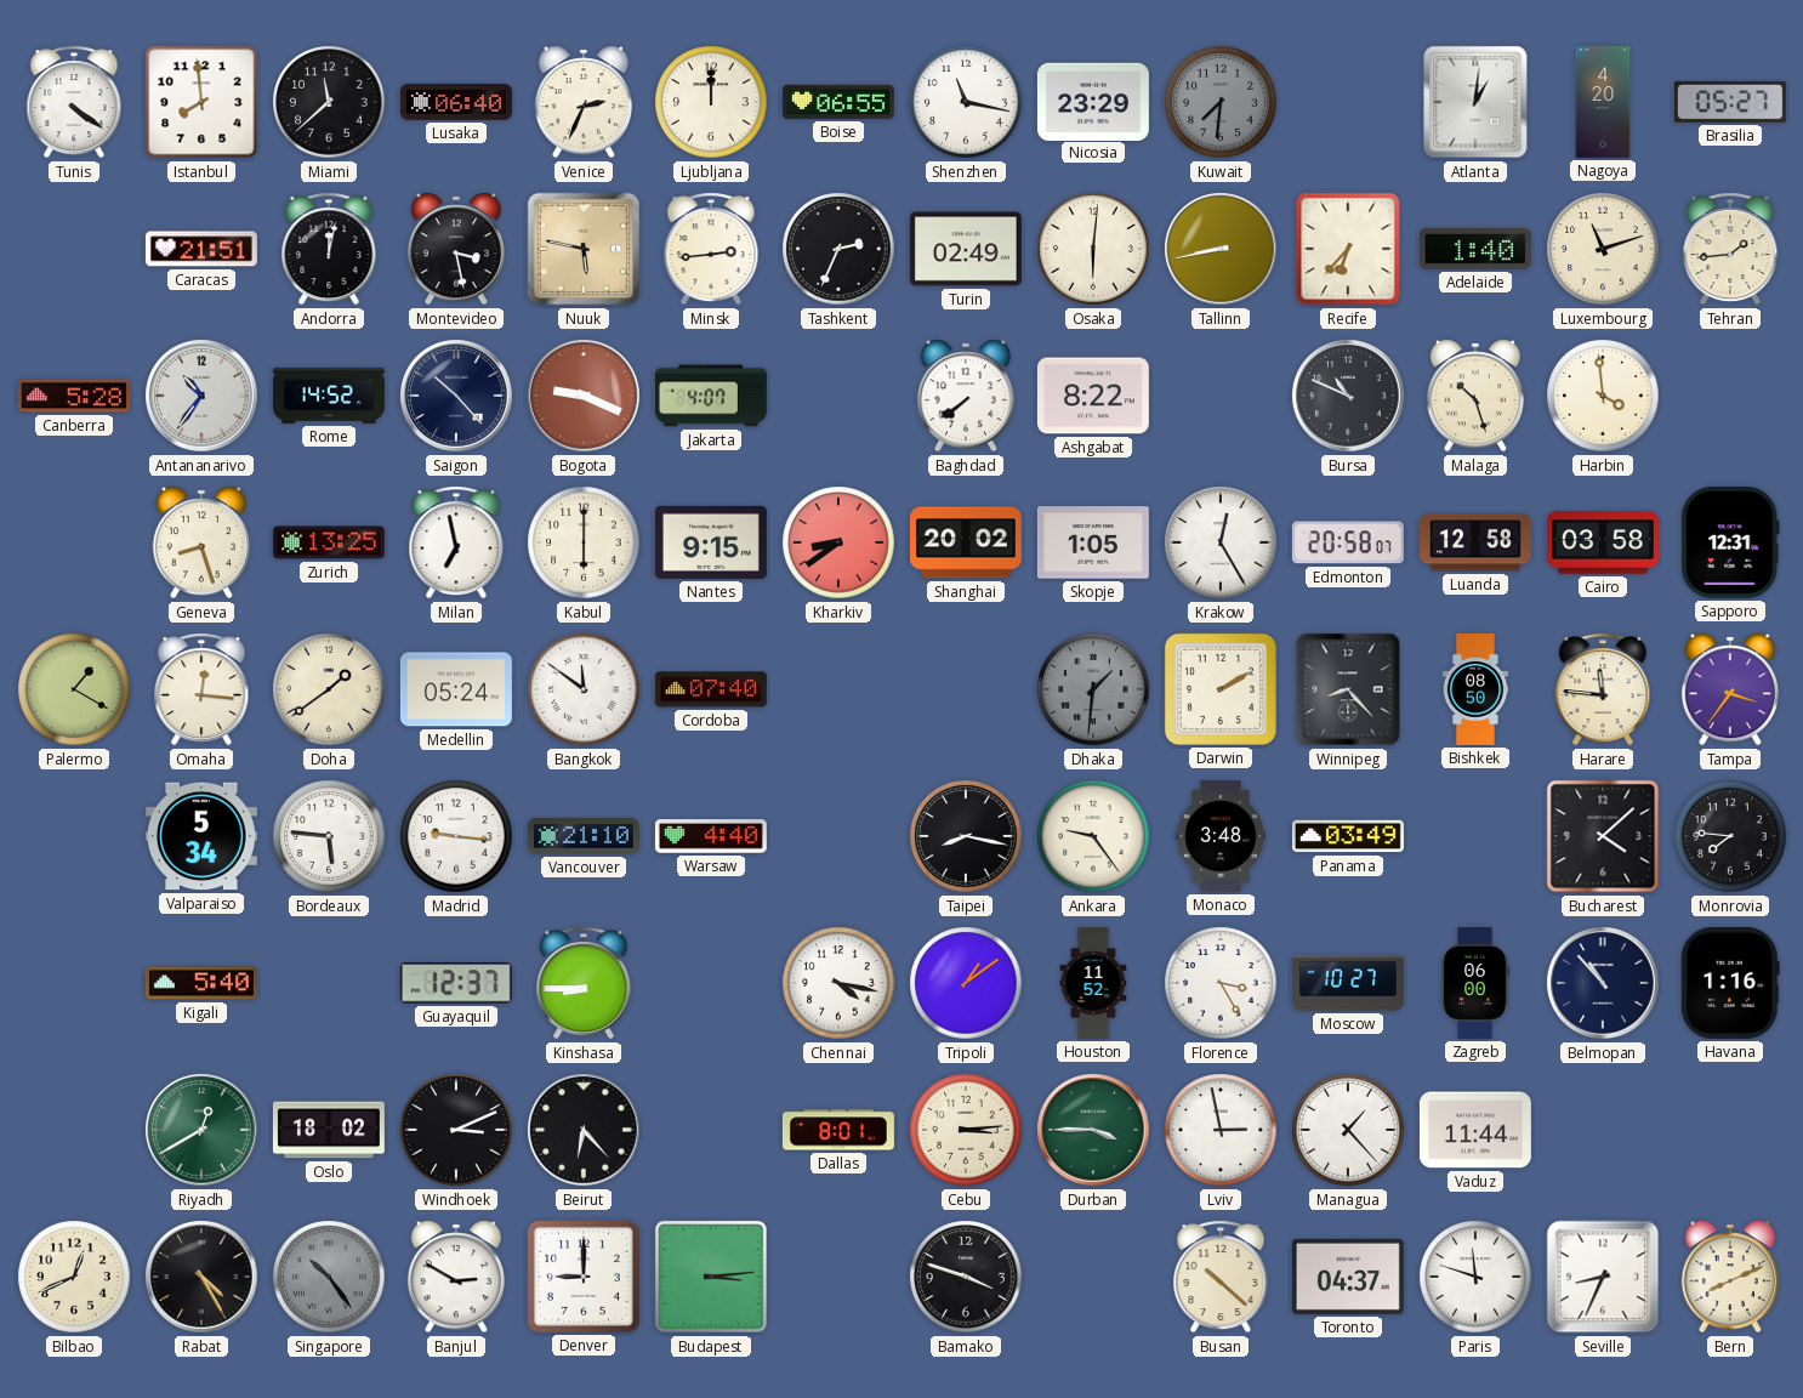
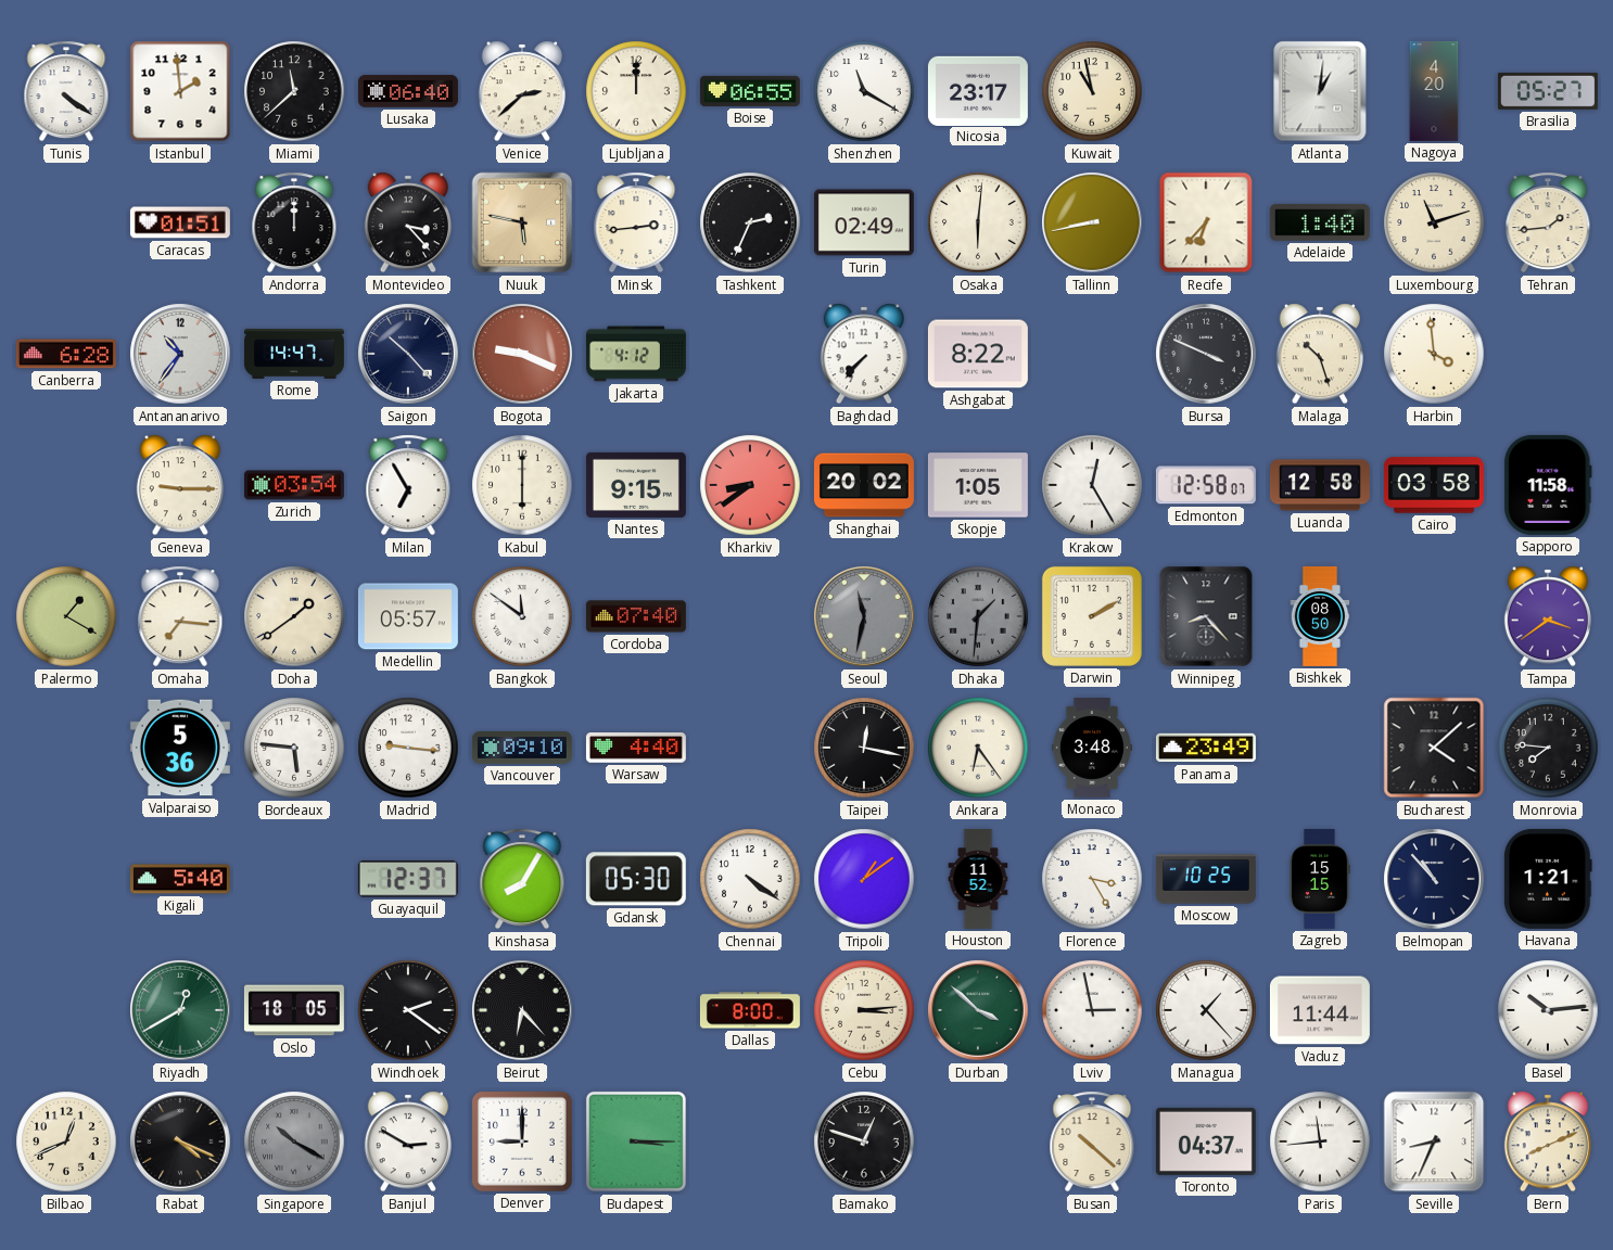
Istanbul: 7:59 -> 1:59 (180, 91)
Venice: 2:34 -> 2:38 (521, 91)
Shenzhen: 11:17 -> 11:20 (864, 91)
Nicosia: 23:29 -> 23:17 (978, 90)
Kuwait: 7:31 -> 10:58 (1092, 91)
Kuwait dial: grey -> cream (1092, 91)
Caracas: 21:51 -> 01:51 (180, 222)
Andorra: 12:02 -> 12:00 (294, 222)
Montevideo: 3:28 -> 3:23 (407, 222)
Canberra: 5:28 -> 6:28 (66, 354)
Rome: 14:52 -> 14:47 (294, 354)
Jakarta: 4:07 -> 4:12 (636, 354)
Baghdad: 7:39 -> 7:37 (863, 354)
Bursa: 10:49 -> 3:49 (1206, 354)
Geneva: 8:27 -> 9:15 (179, 485)
Zurich: 13:25 -> 03:54 (294, 485)
Milan: 6:58 -> 6:55 (408, 485)
Edmonton: 20:58 -> 12:58 (1206, 485)
Sapporo: 12:31 -> 11:58 (1548, 485)
Omaha: 12:16 -> 7:16 (180, 616)
Medellin: 05:24 -> 05:57 (408, 616)
Seoul: none -> 11:32 (864, 616)
Harare: 11:46 -> none (1603, 689)
Tampa: 3:36 -> 3:39 (1547, 616)
Valparaiso: 5:34 -> 5:36 (180, 748)
Vancouver: 21:10 -> 09:10 (522, 748)
Taipei: 8:17 -> 12:17 (864, 748)
Ankara: 9:24 -> 6:24 (978, 748)
Panama: 03:49 -> 23:49 (1206, 748)
Kinshasa: 8:45 -> 8:05 (522, 879)
Gdansk: none -> 05:30 (636, 879)
Chennai: 4:17 -> 4:21 (750, 879)
Moscow: 10:27 -> 10:25 (1206, 879)
Zagreb: 06:00 -> 15:15 (1320, 879)
Havana: 1:16 -> 1:21 (1549, 879)
Oslo: 18:02 -> 18:05 (294, 1010)
Windhoek: 3:11 -> 2:21 (408, 1010)
Dallas: 8:01 -> 8:00 (750, 1010)
Durban: 3:45 -> 3:52 (978, 1010)
Basel: none -> 10:14 (1548, 1010)
Rabat: 4:25 -> 4:19 (180, 1141)
Singapore: 10:24 -> 10:20 (294, 1141)
Budapest: 3:14 -> 3:15 (636, 1141)
Bamako: 3:48 -> 12:48 (864, 1141)
Paris: 11:48 -> 11:44 (1320, 1141)
